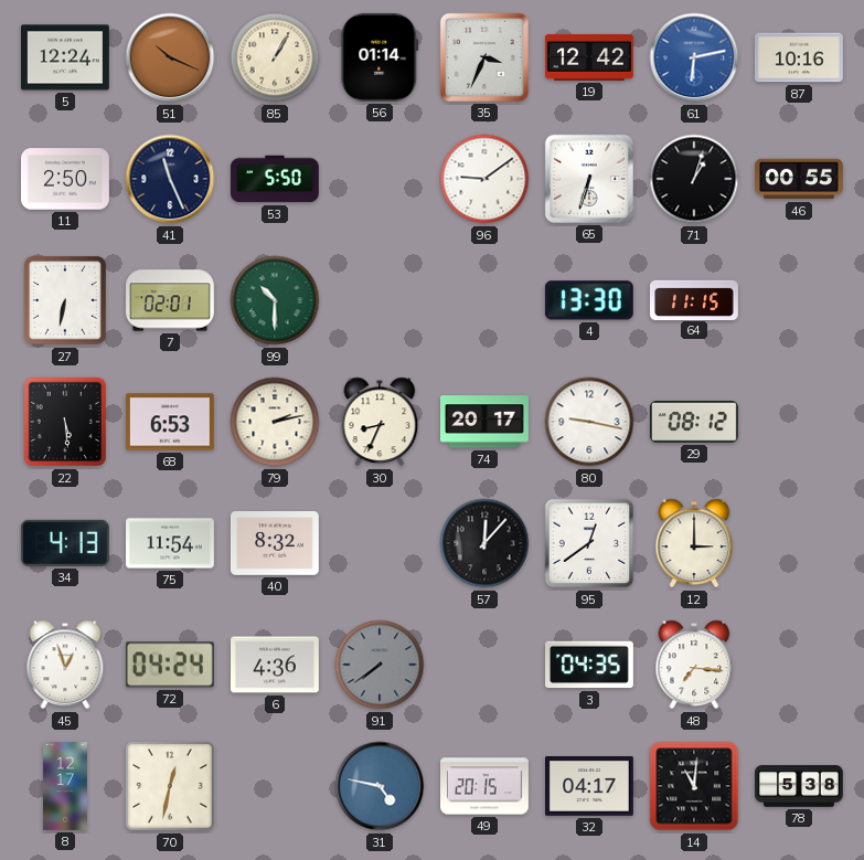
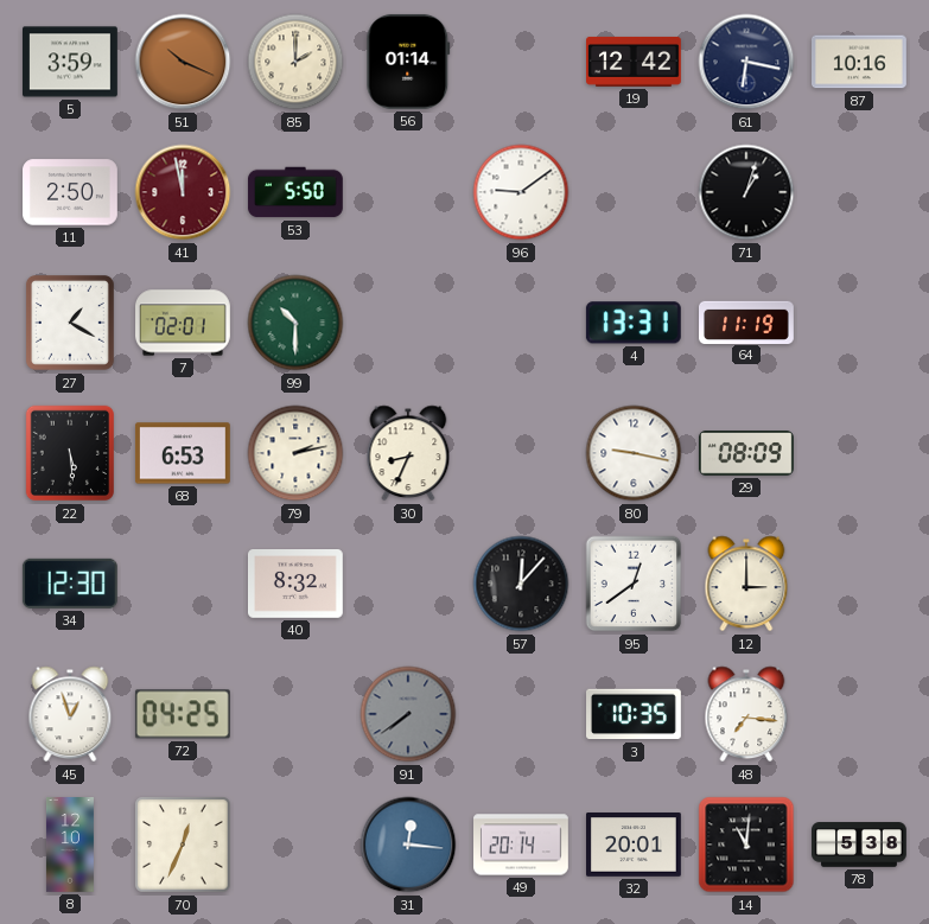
5: 12:24 -> 3:59 (71, 62)
85: 1:05 -> 2:00 (295, 62)
35: 3:34 -> none (484, 57)
61: 6:13 -> 6:17 (746, 62)
61 dial: blue -> navy (746, 62)
41: 11:26 -> 11:58 (183, 192)
41 dial: navy -> burgundy (183, 192)
65: 6:33 -> none (589, 179)
46: 00:55 -> none (800, 179)
27: 6:32 -> 1:20 (70, 324)
4: 13:30 -> 13:31 (634, 323)
64: 11:15 -> 11:19 (747, 321)
74: 20:17 -> none (486, 422)
29: 08:12 -> 08:09 (746, 453)
34: 4:13 -> 12:30 (70, 584)
75: 11:54 -> none (171, 543)
72: 04:24 -> 04:25 (183, 714)
6: 4:36 -> none (276, 665)
3: 04:35 -> 10:35 (635, 714)
8: 12:17 -> 12:10 (70, 846)
70: 12:32 -> 12:34 (183, 845)
31: 4:47 -> 12:16 (408, 845)
49: 20:15 -> 20:14 (522, 845)
32: 04:17 -> 20:01 (635, 846)
